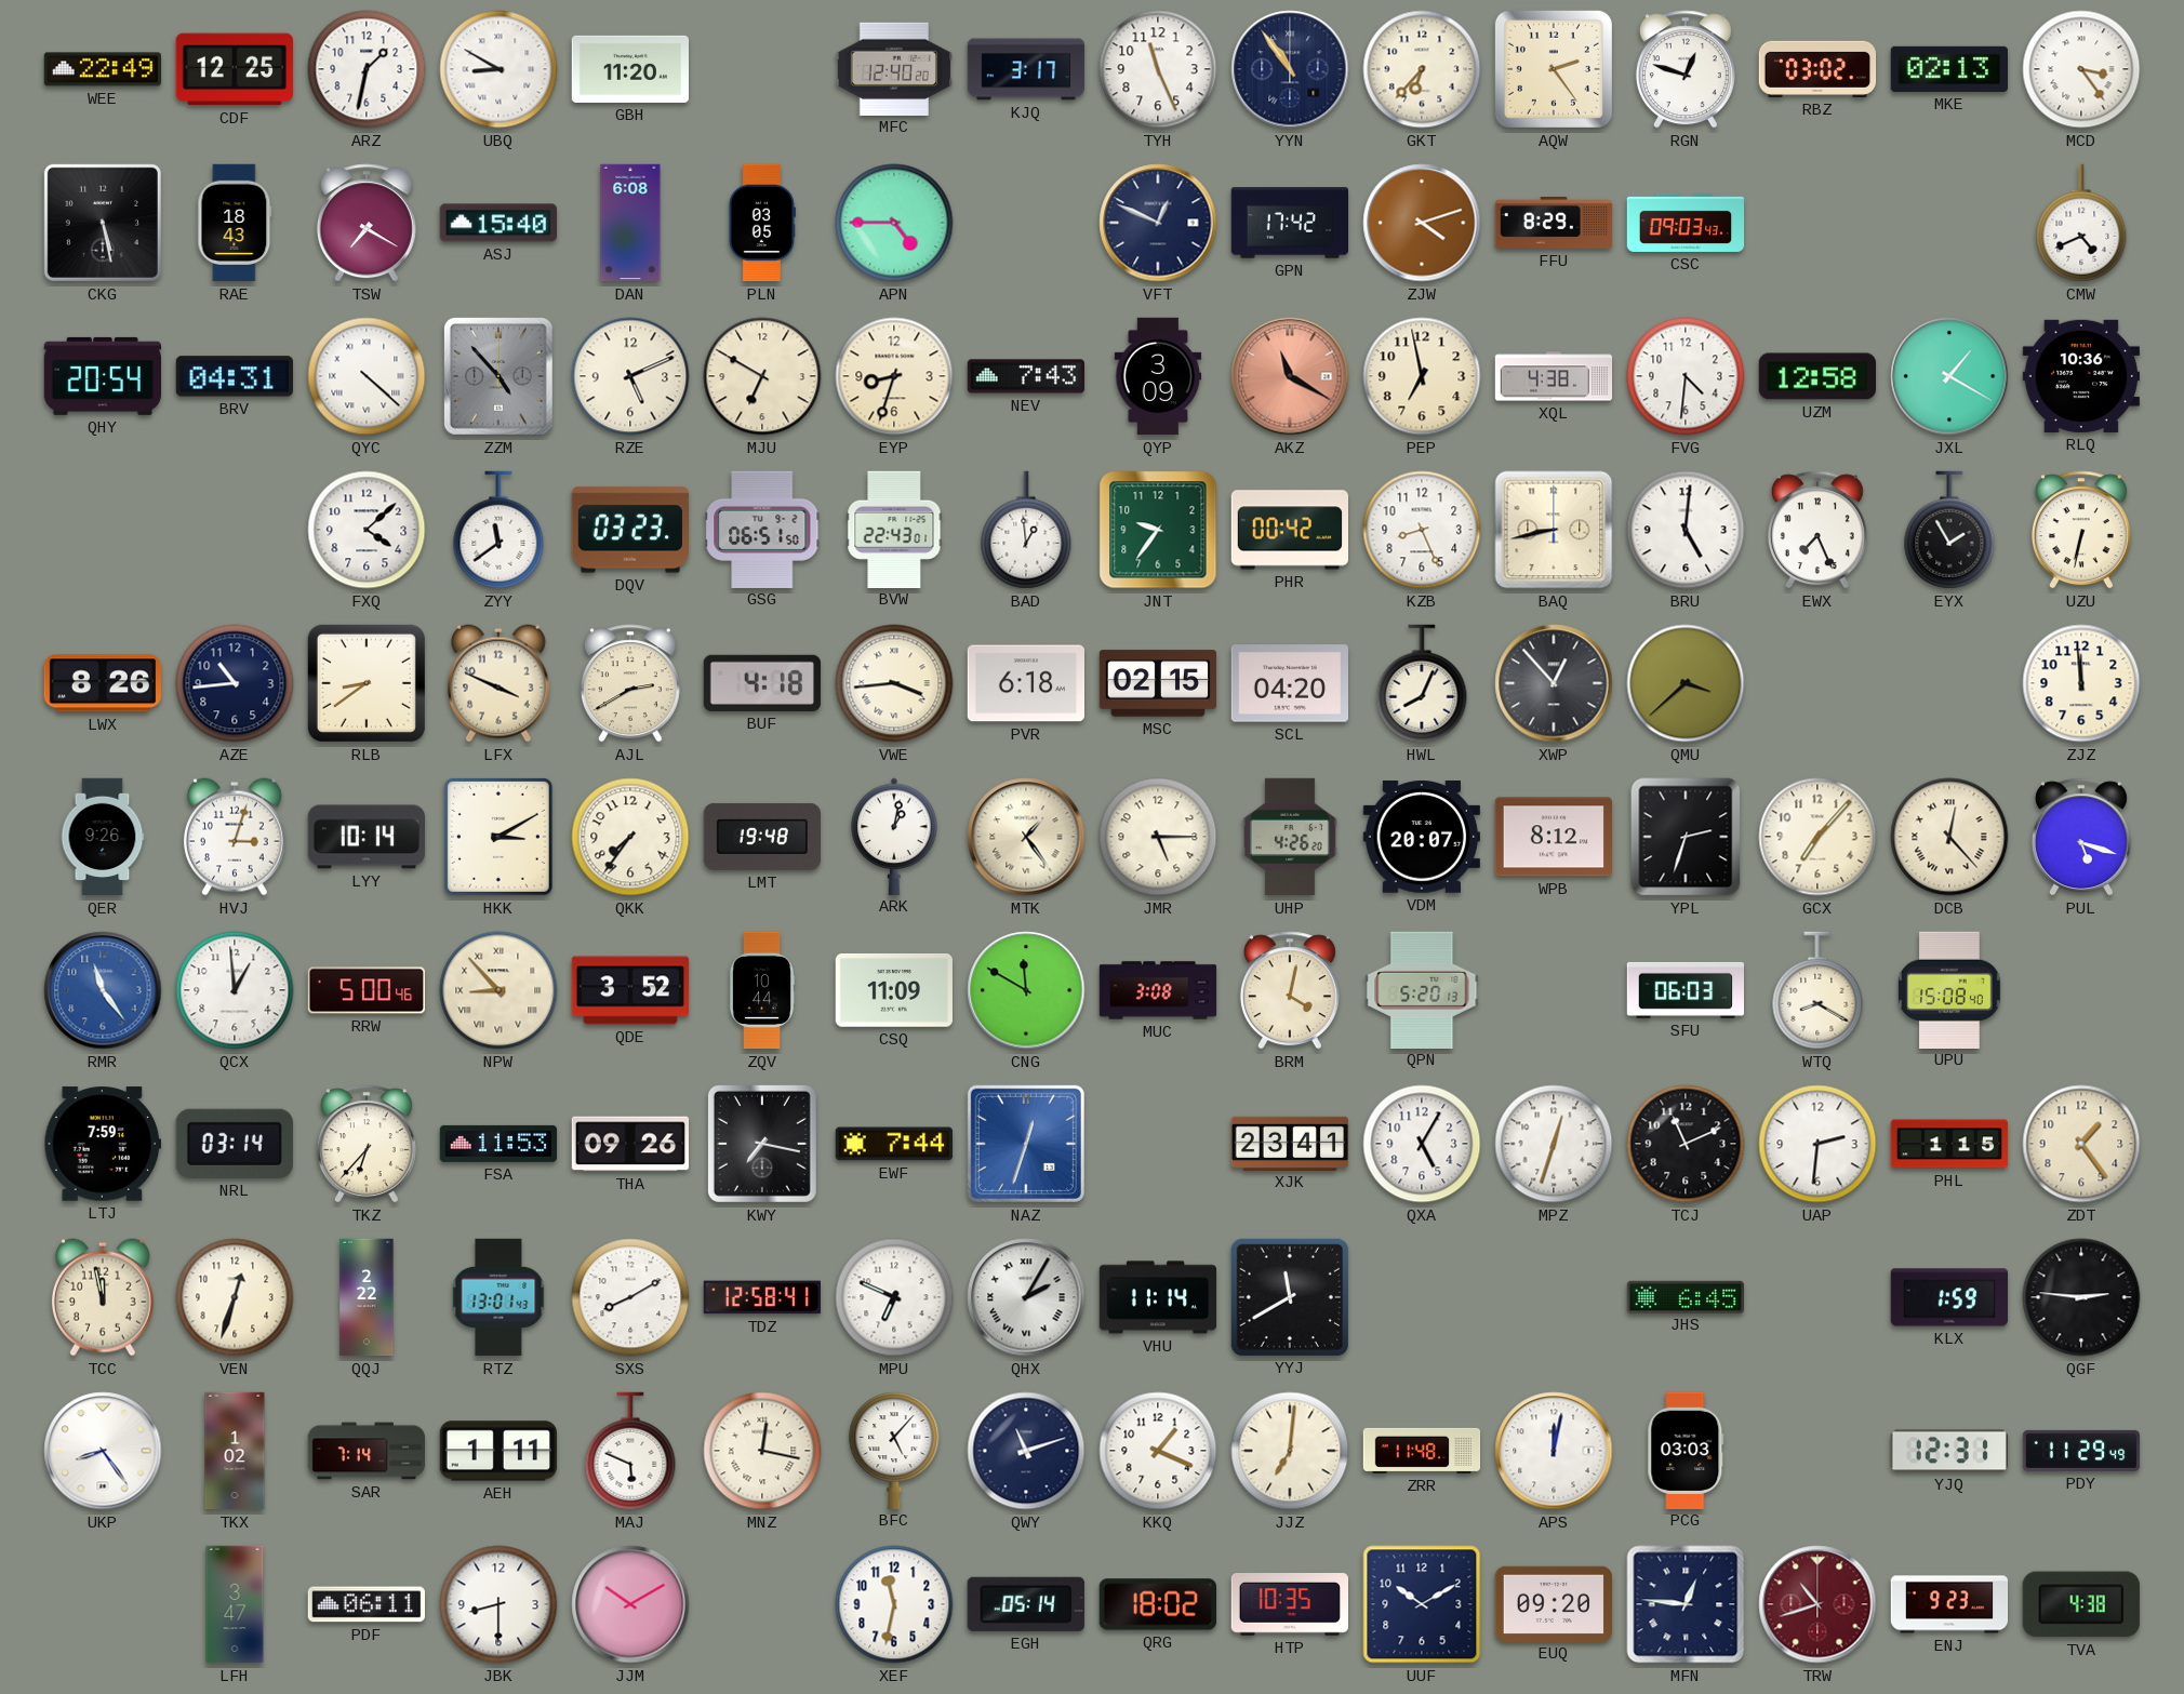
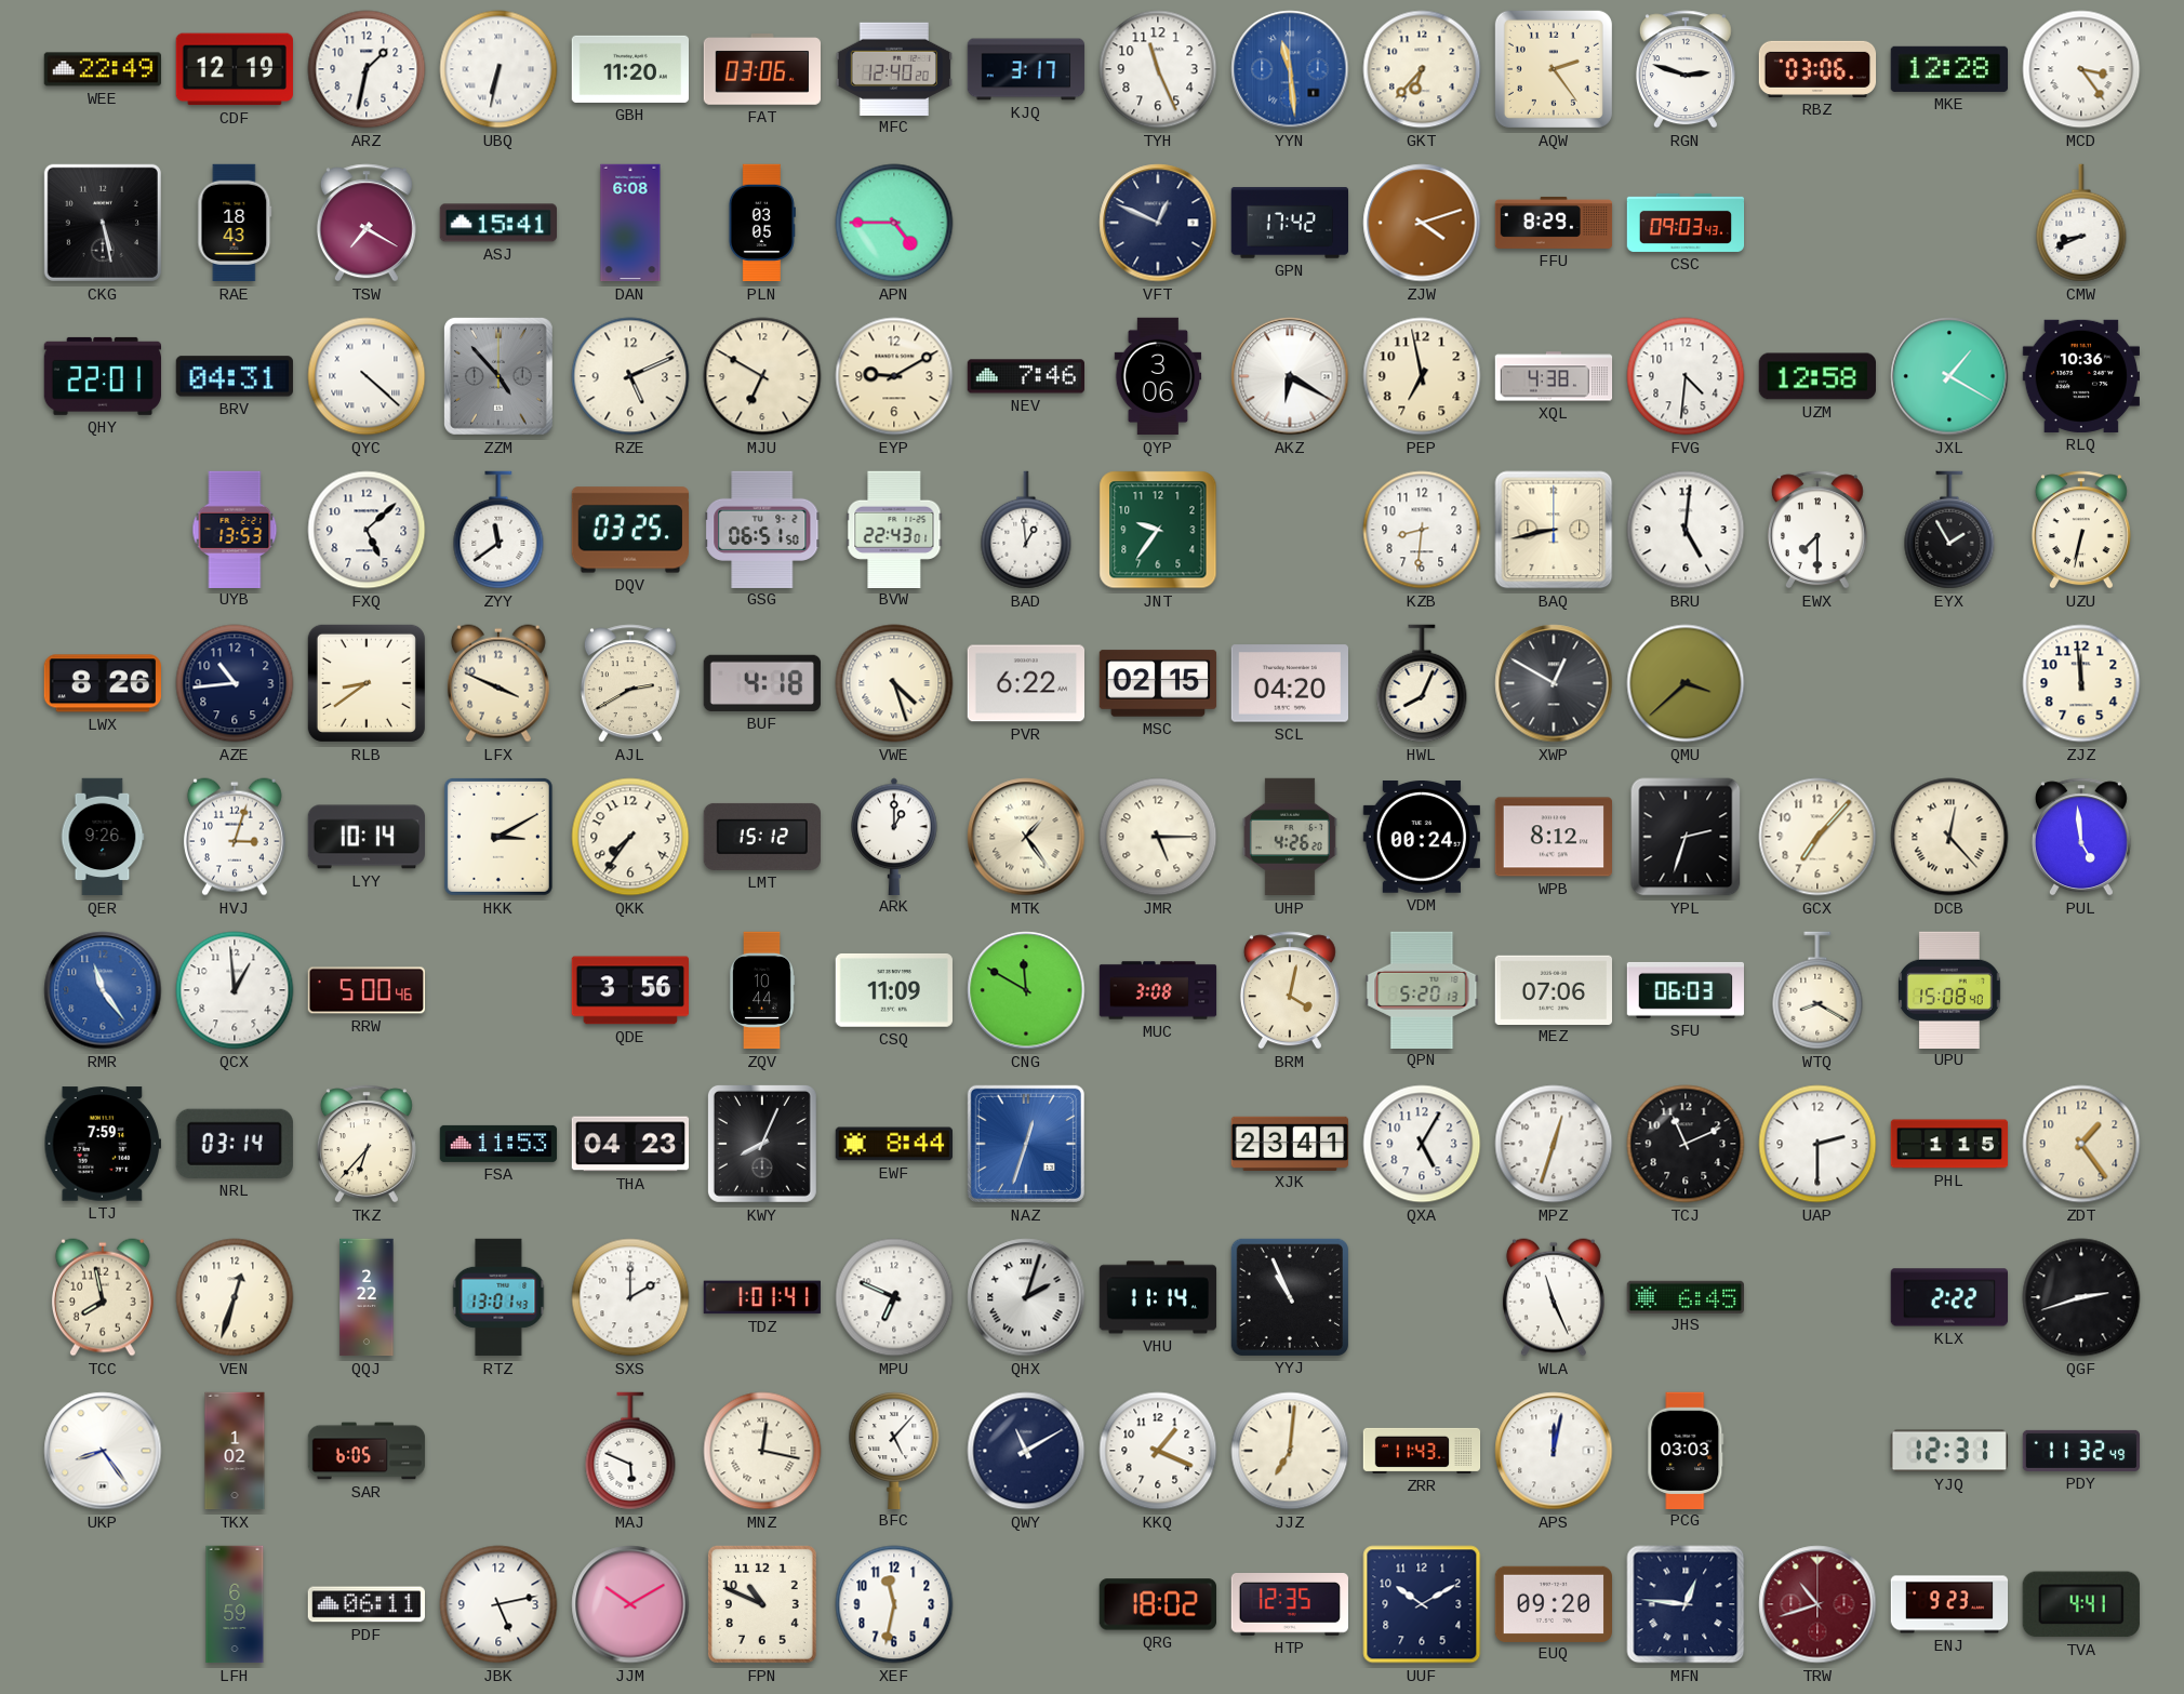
CDF: 12:25 -> 12:19 (235, 69)
UBQ: 8:50 -> 6:32 (498, 69)
FAT: none -> 03:06 (762, 69)
YYN: 10:54 -> 11:29 (1290, 69)
YYN dial: navy -> blue (1290, 69)
RGN: 12:48 -> 2:48 (1686, 69)
RBZ: 03:02 -> 03:06 (1817, 69)
MKE: 02:13 -> 12:28 (1948, 69)
ASJ: 15:40 -> 15:41 (497, 223)
CMW: 4:41 -> 8:41 (2081, 223)
QHY: 20:54 -> 22:01 (102, 376)
EYP: 8:33 -> 9:10 (894, 376)
NEV: 7:43 -> 7:46 (1026, 376)
QYP: 3:09 -> 3:06 (1158, 376)
AKZ: 11:20 -> 6:20 (1290, 376)
AKZ dial: salmon -> white (1290, 376)
UYB: none -> 13:53 (235, 529)
FXQ: 4:08 -> 5:08 (367, 530)
DQV: 03:23 -> 03:25 (629, 530)
PHR: 00:42 -> none (1289, 530)
KZB: 8:26 -> 8:31 (1422, 530)
EWX: 7:26 -> 7:30 (1817, 530)
VWE: 3:44 -> 4:27 (894, 683)
PVR: 6:18 -> 6:22 (1025, 683)
XWP: 12:53 -> 12:50 (1554, 683)
LMT: 19:48 -> 15:12 (761, 837)
ARK: 1:02 -> 1:00 (894, 836)
VDM: 20:07 -> 00:24 (1422, 838)
PUL: 5:18 -> 4:59 (2081, 837)
NPW: 8:53 -> none (498, 990)
QDE: 3:52 -> 3:56 (629, 990)
MEZ: none -> 07:06 (1553, 989)
THA: 09:26 -> 04:23 (630, 1144)
KWY: 7:17 -> 8:04 (762, 1144)
EWF: 7:44 -> 8:44 (893, 1144)
UAP: 2:31 -> 2:30 (1817, 1144)
TCC: 11:58 -> 7:58 (103, 1297)
SXS: 8:10 -> 2:00 (630, 1297)
TDZ: 12:58 -> 1:01 (761, 1297)
QHX: 2:05 -> 2:03 (1026, 1297)
YYJ: 11:40 -> 10:56 (1290, 1297)
WLA: none -> 11:26 (1554, 1297)
KLX: 1:59 -> 2:22 (1948, 1297)
QGF: 2:46 -> 2:42 (2081, 1297)
SAR: 7:14 -> 6:05 (367, 1451)
AEH: 1:11 -> none (497, 1451)
QWY: 11:12 -> 11:10 (1026, 1451)
ZRR: 11:48 -> 11:43 (1422, 1451)
PDY: 11:29 -> 11:32 (2081, 1451)
LFH: 3:47 -> 6:59 (235, 1604)
JBK: 8:30 -> 5:13 (498, 1604)
FPN: none -> 10:49 (762, 1604)
EGH: 05:14 -> none (1026, 1604)
HTP: 10:35 -> 12:35 (1289, 1605)
TVA: 4:38 -> 4:41 (2081, 1604)
